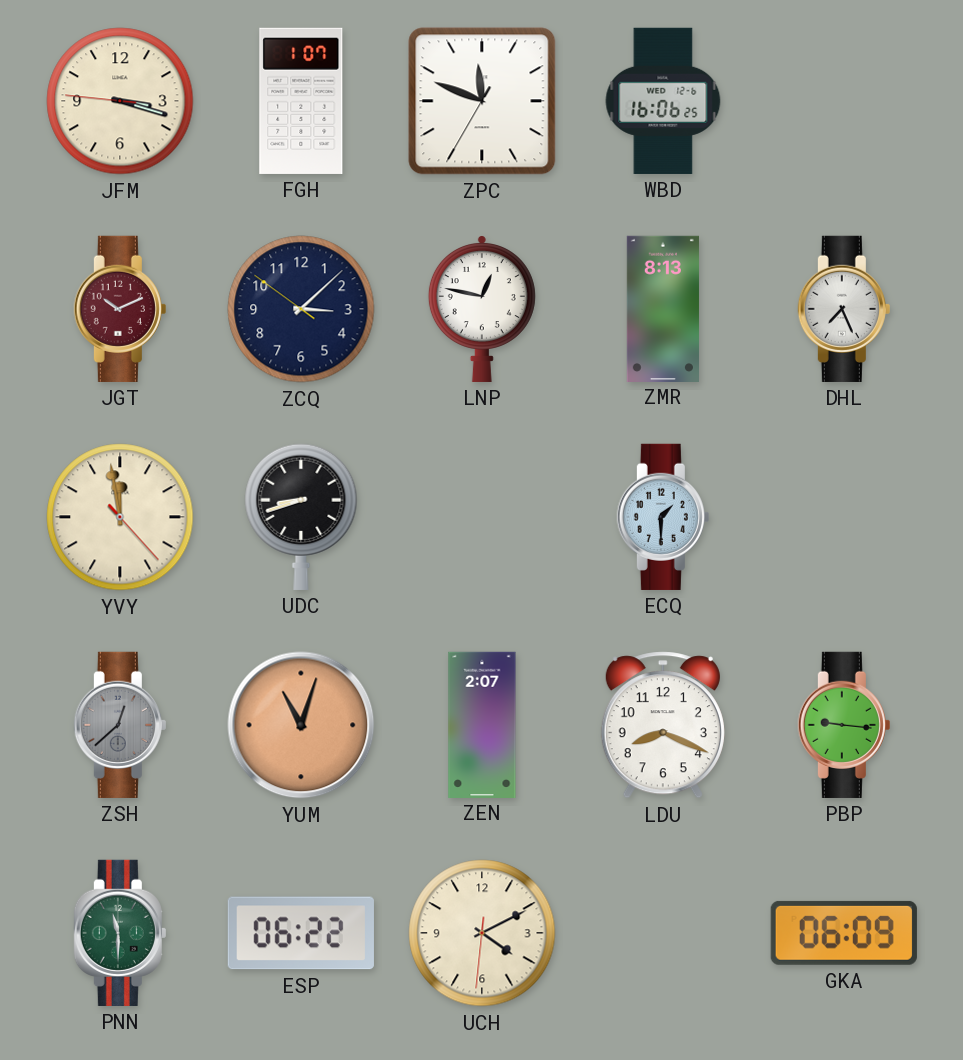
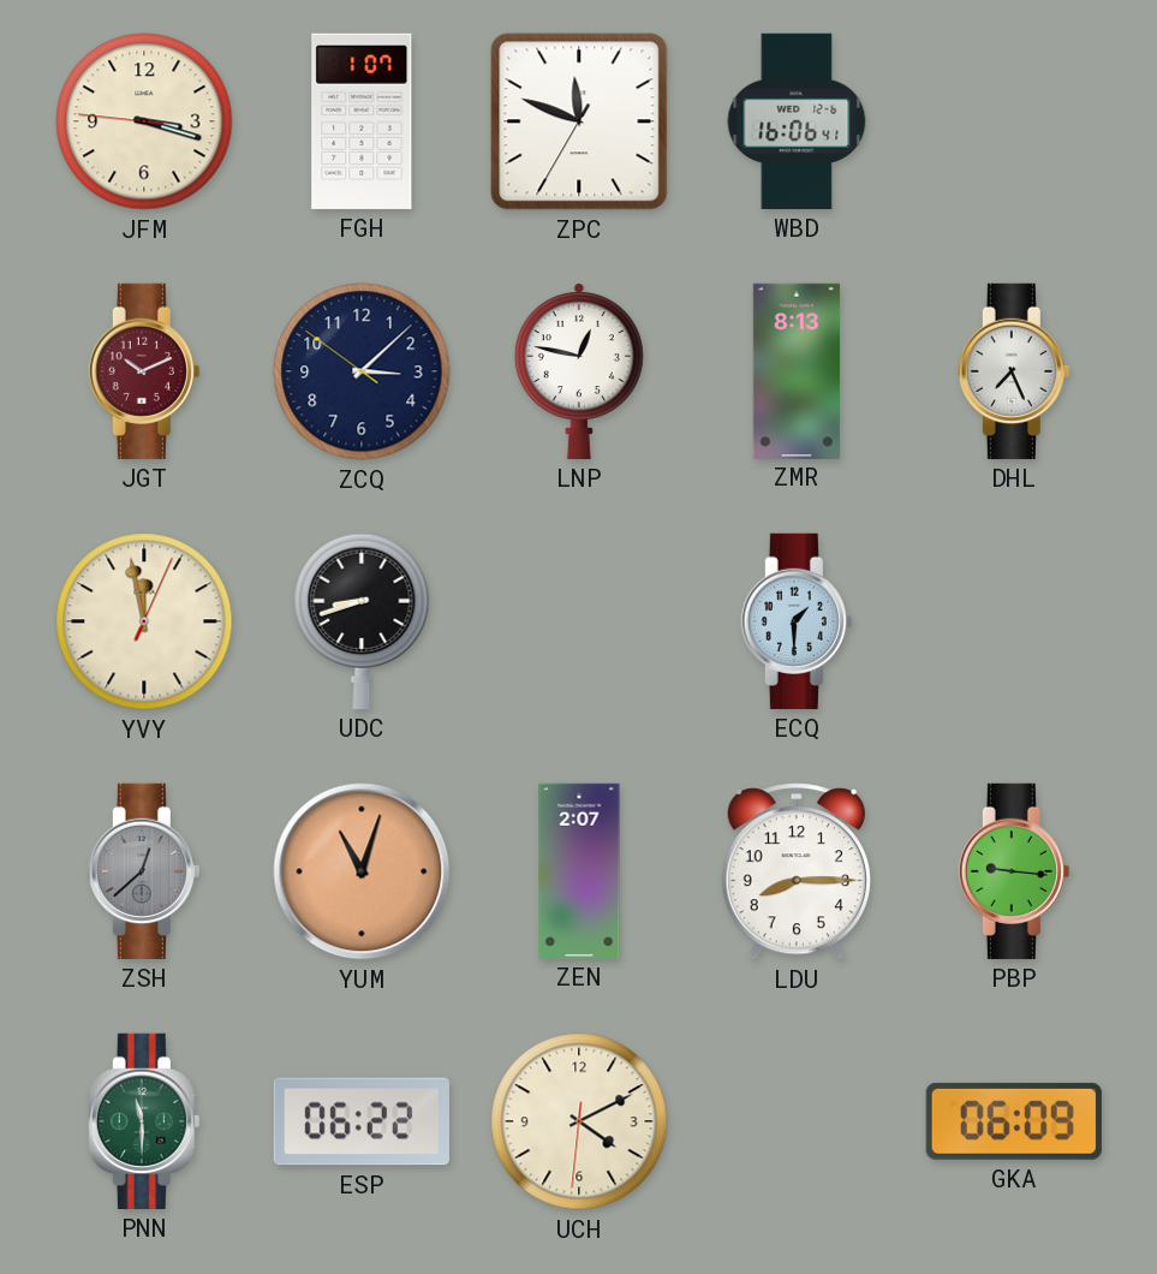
WBD: 16:06:25 -> 16:06:41 (797, 121)
YVY: 11:58:23 -> 11:58:04 (144, 621)
LDU: 8:19 -> 8:15 (797, 871)
